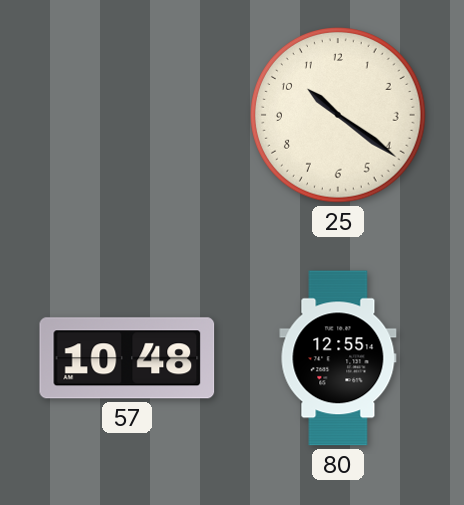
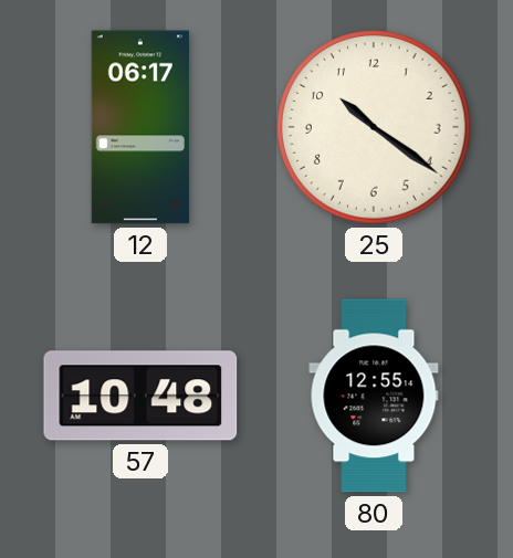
12: none -> 06:17 (140, 127)
